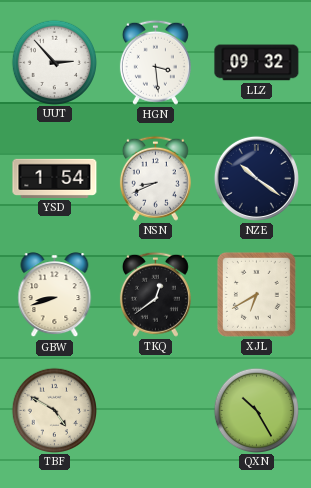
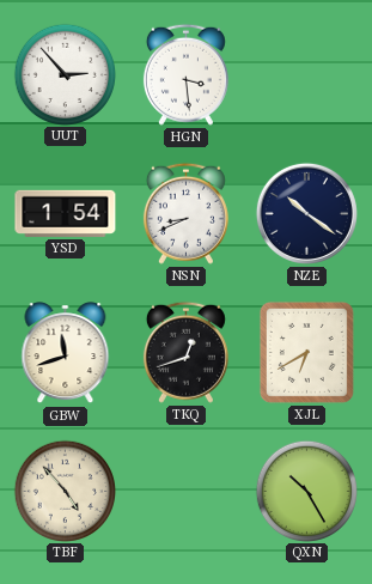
LLZ: 09:32 -> none (257, 63)
GBW: 8:42 -> 11:42 (66, 353)
TKQ: 12:39 -> 12:42 (185, 352)
TBF: 4:50 -> 4:53 (65, 491)
